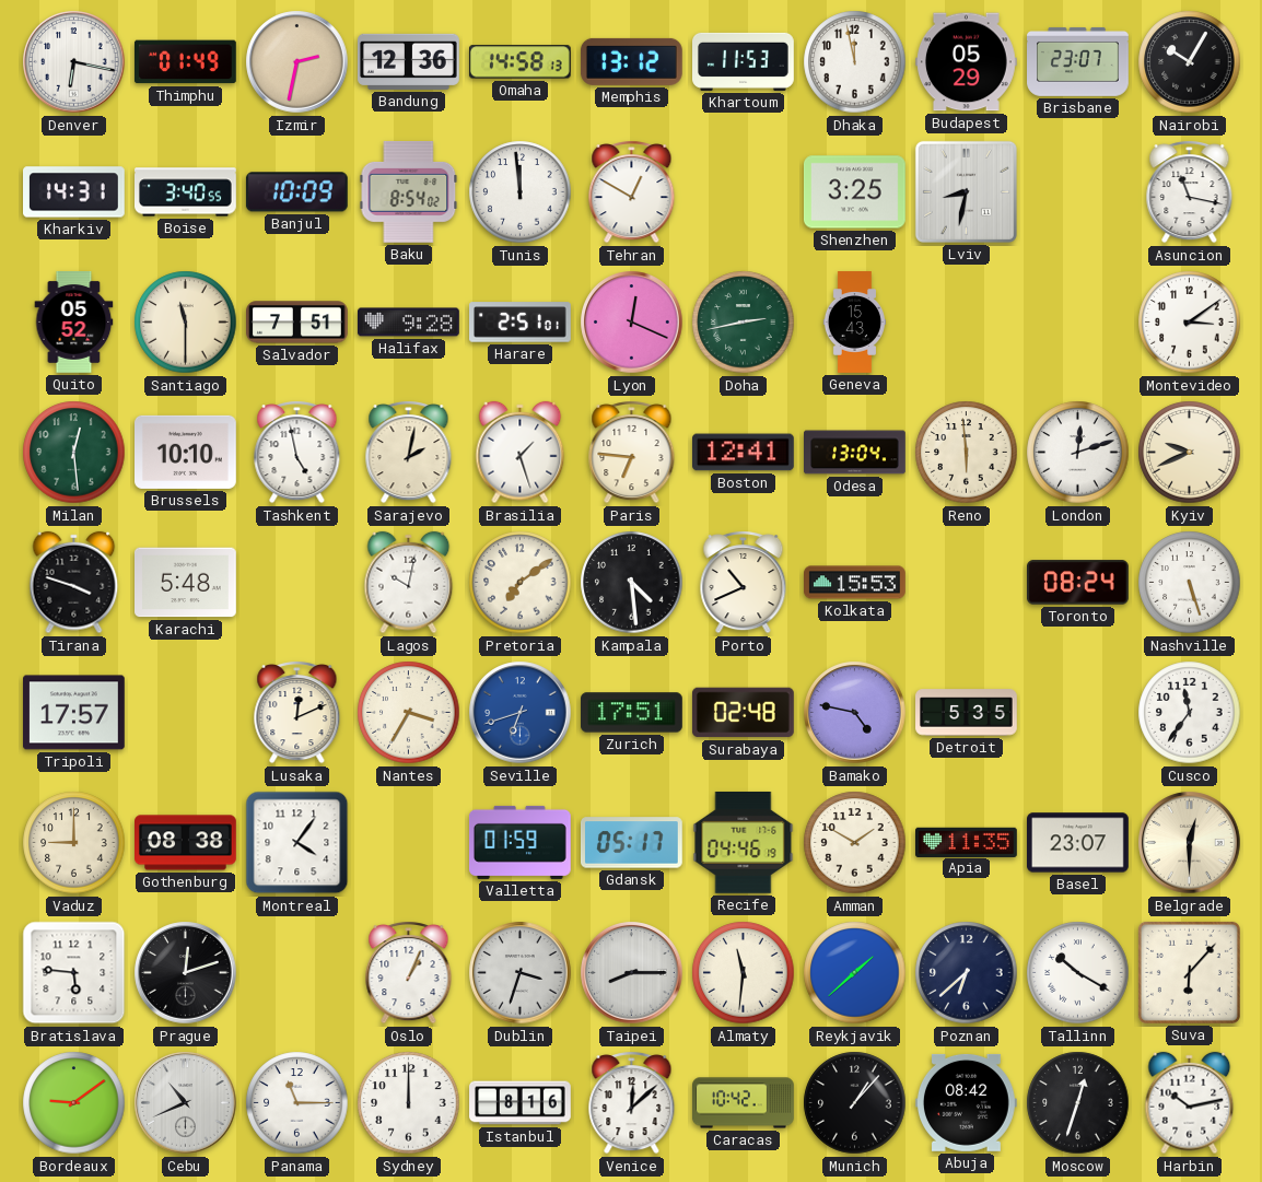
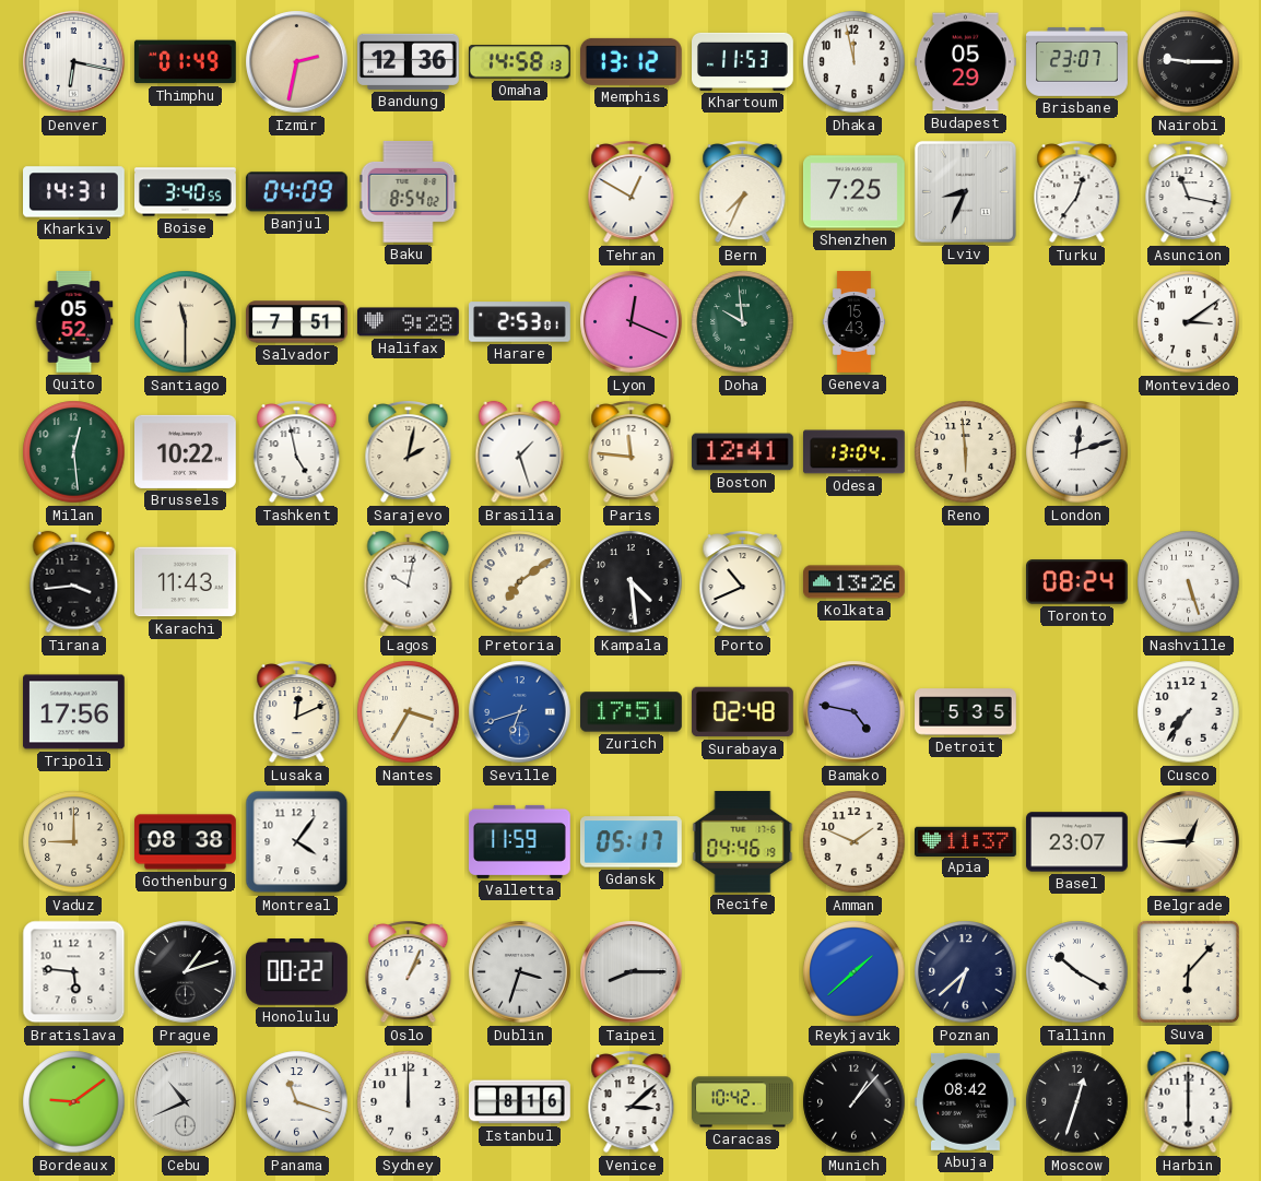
Nairobi: 10:05 -> 9:15 (1189, 62)
Banjul: 10:09 -> 04:09 (296, 192)
Tunis: 11:59 -> none (521, 192)
Bern: none -> 7:34 (743, 192)
Shenzhen: 3:25 -> 7:25 (855, 192)
Lviv: 8:32 -> 8:34 (965, 191)
Turku: none -> 12:36 (1077, 192)
Harare: 2:51 -> 2:53 (520, 322)
Doha: 2:43 -> 9:59 (743, 322)
Brussels: 10:10 -> 10:22 (186, 451)
Paris: 6:46 -> 11:46 (632, 452)
Kyiv: 9:41 -> none (1190, 453)
Tirana: 3:48 -> 3:44 (74, 582)
Karachi: 5:48 -> 11:43 (186, 582)
Kolkata: 15:53 -> 13:26 (855, 582)
Tripoli: 17:57 -> 17:56 (74, 712)
Cusco: 11:36 -> 7:36 (1189, 712)
Valletta: 01:59 -> 11:59 (519, 841)
Amman: 1:50 -> 1:49 (855, 842)
Apia: 11:35 -> 11:37 (966, 841)
Belgrade: 12:30 -> 12:45 (1189, 842)
Prague: 12:12 -> 1:12 (186, 972)
Honolulu: none -> 00:22 (297, 972)
Almaty: 11:31 -> none (744, 973)
Panama: 11:15 -> 11:18 (297, 1102)
Venice: 12:08 -> 3:08 (632, 1102)
Harbin: 10:13 -> 6:00 (1189, 1102)
